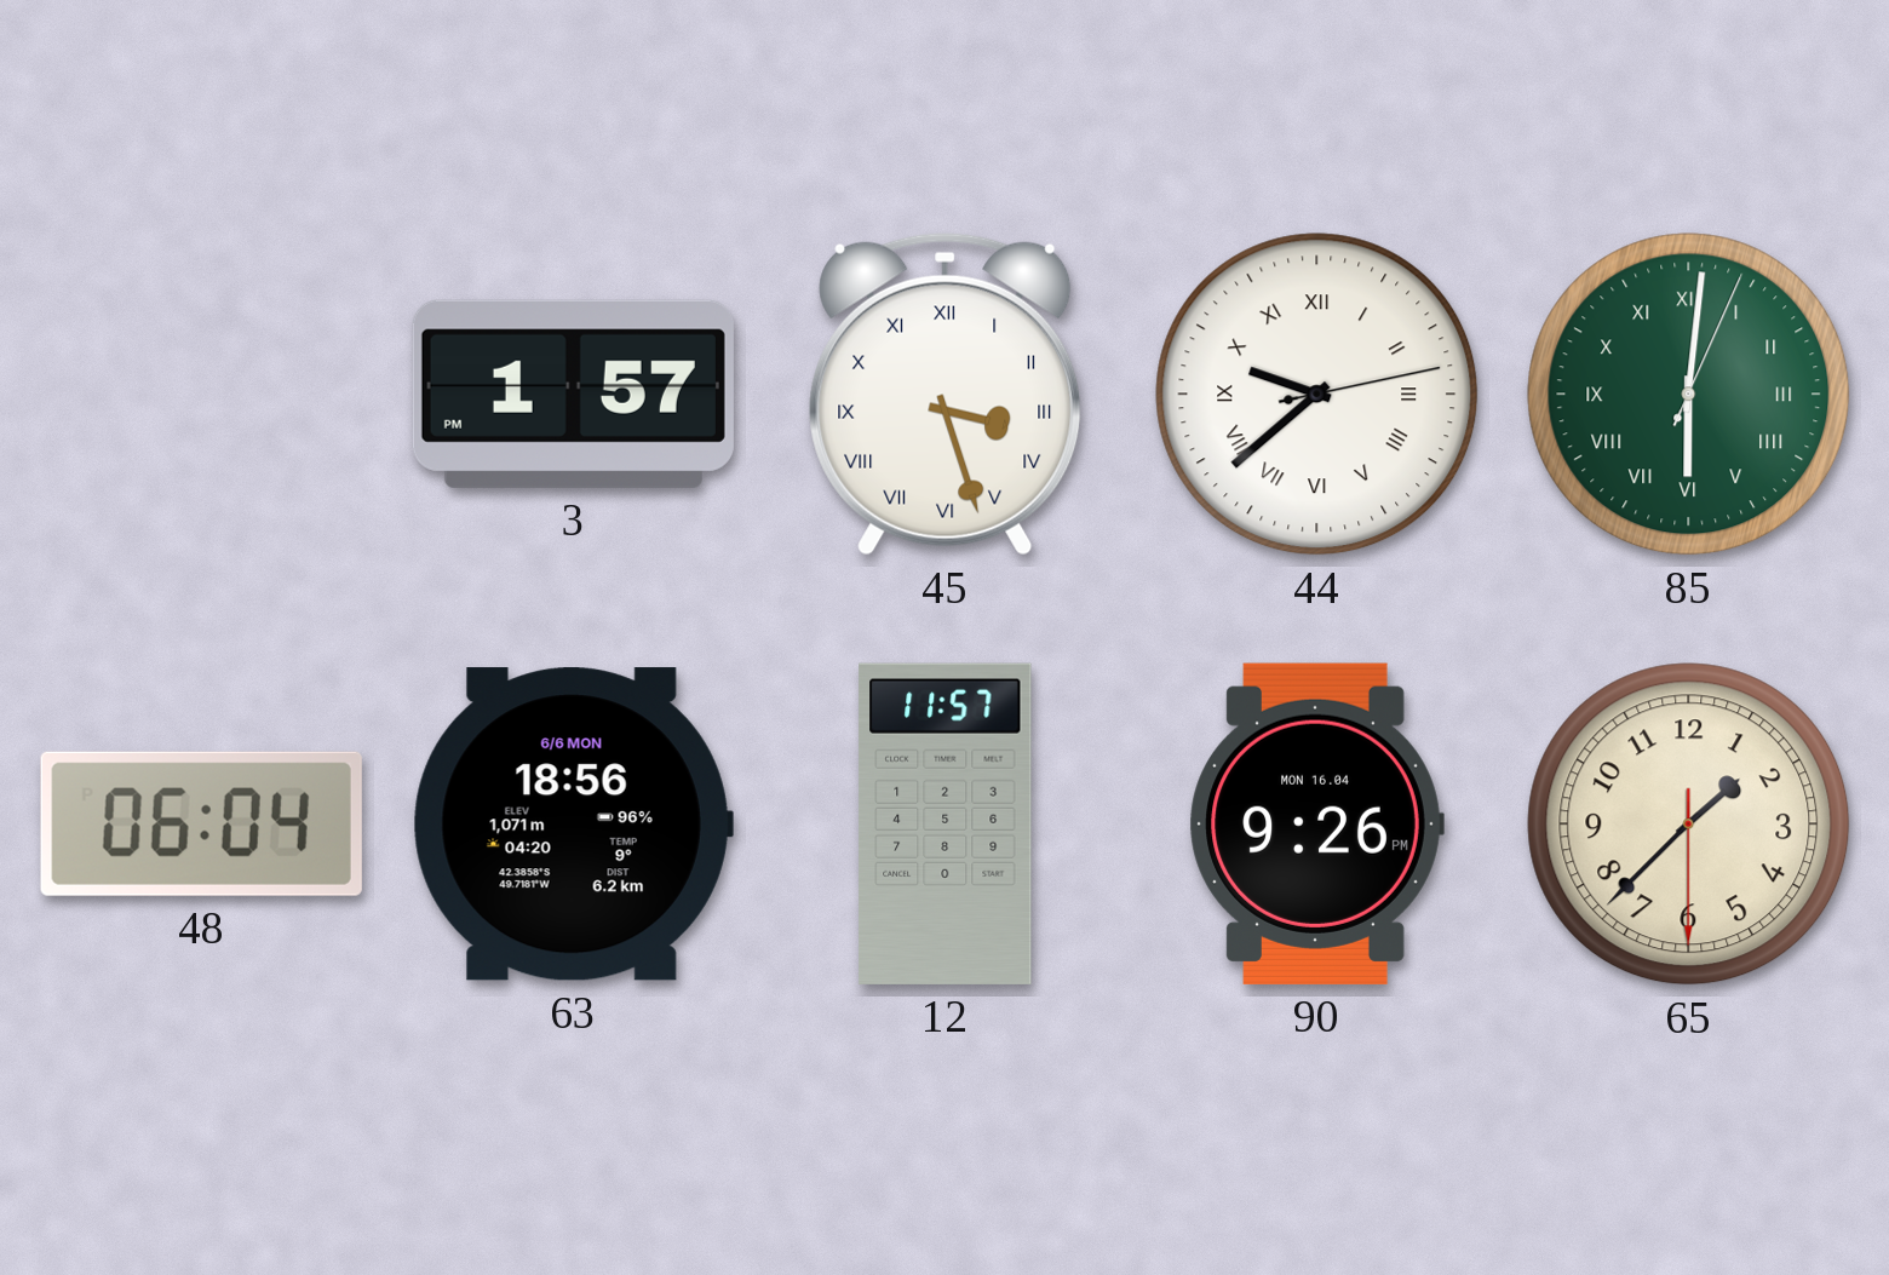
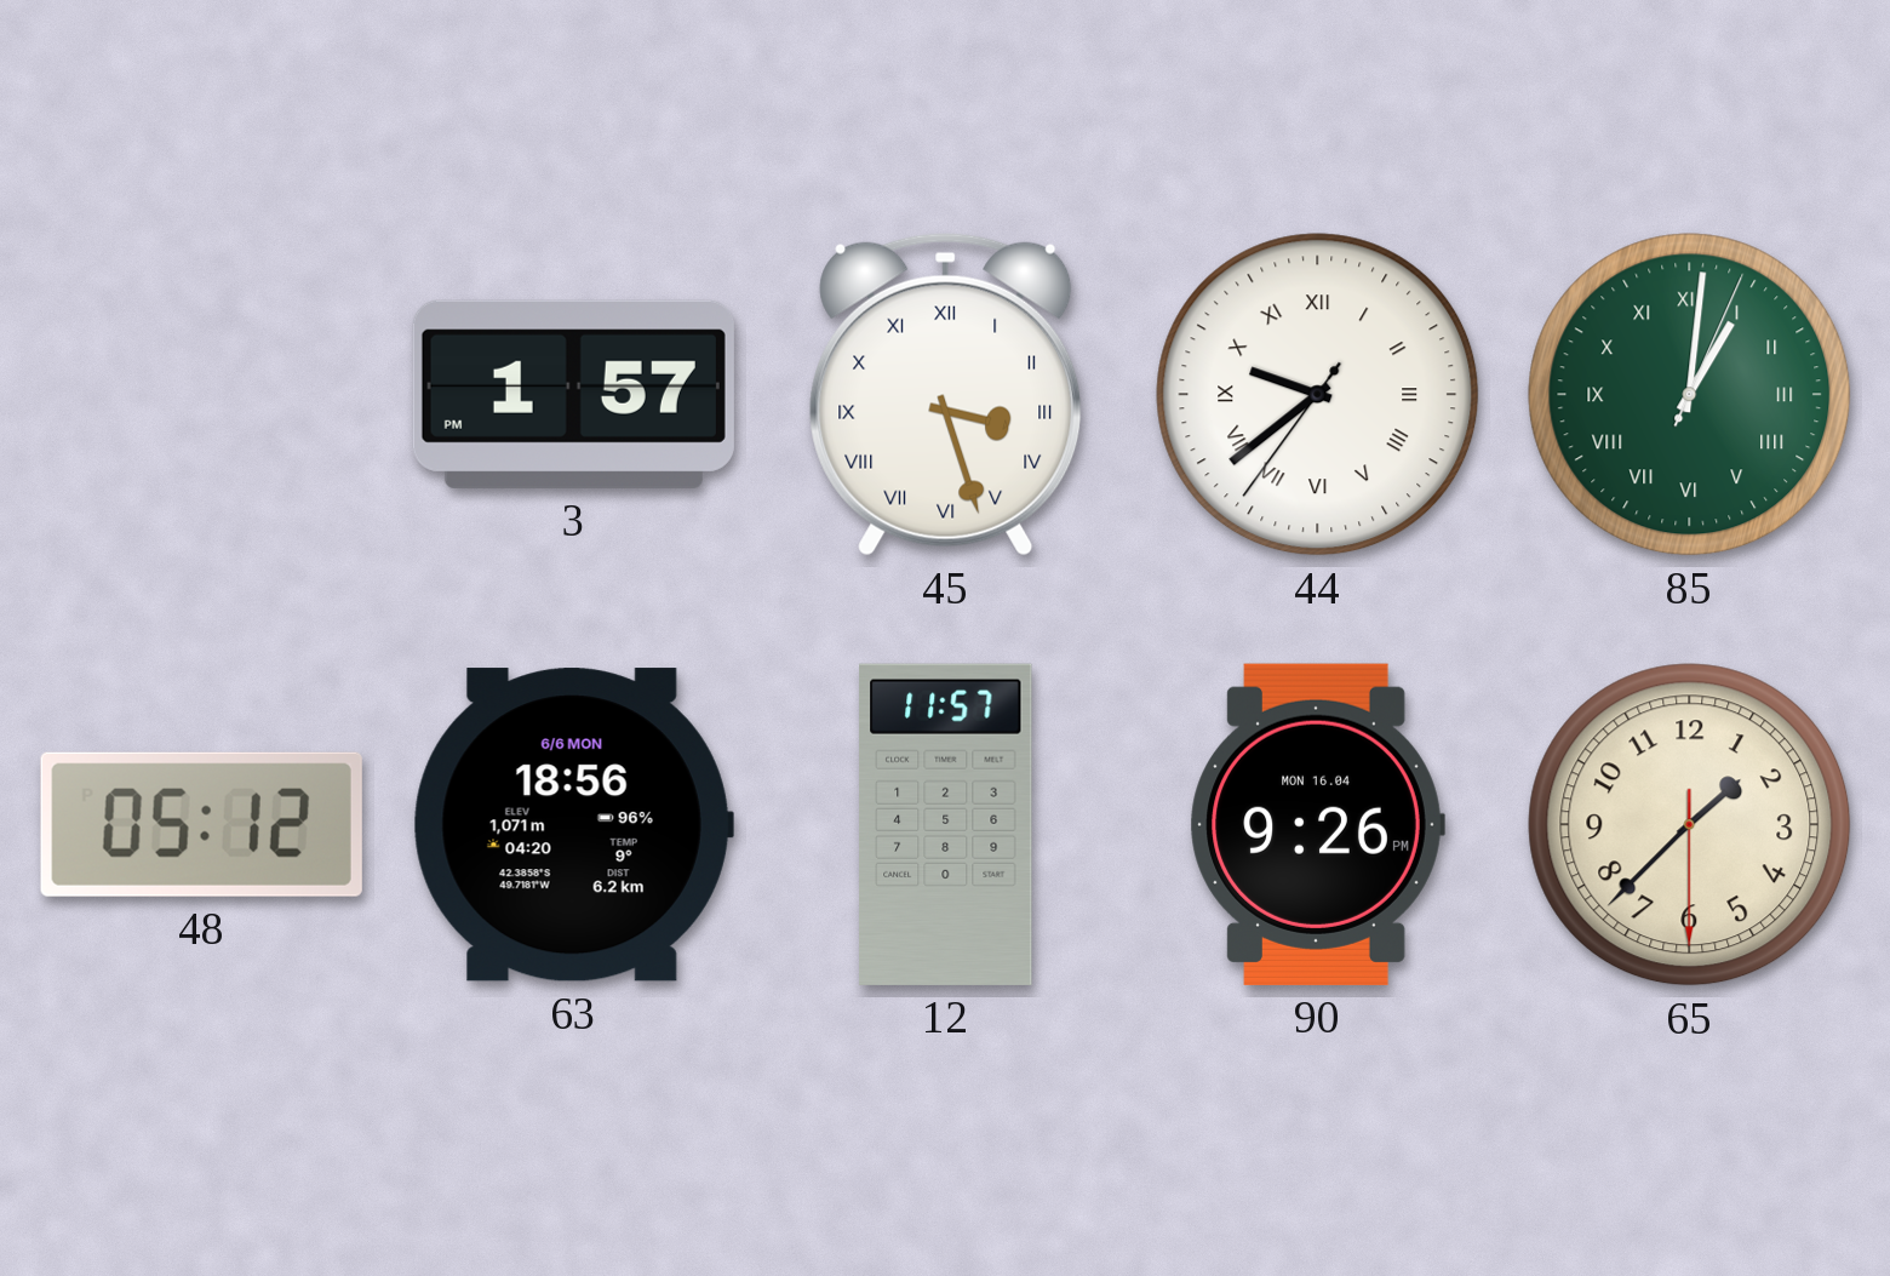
44: 9:38:13 -> 9:38:36 (1318, 395)
85: 6:01 -> 1:01 (1690, 395)
48: 06:04 -> 05:12 (201, 824)
